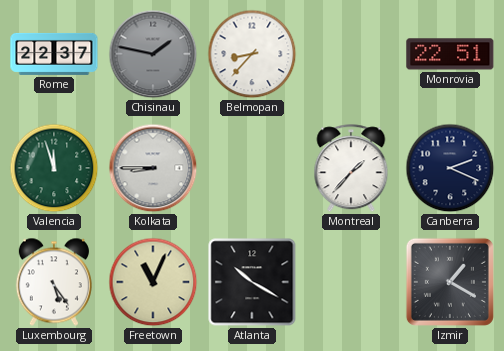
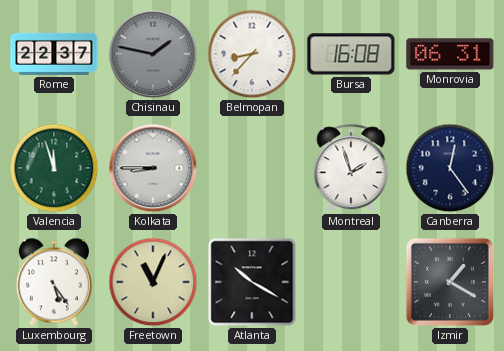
Bursa: none -> 16:08 (351, 54)
Monrovia: 22:51 -> 06:31 (450, 54)
Montreal: 1:37 -> 1:57 (351, 169)
Canberra: 2:19 -> 12:24 (450, 168)
